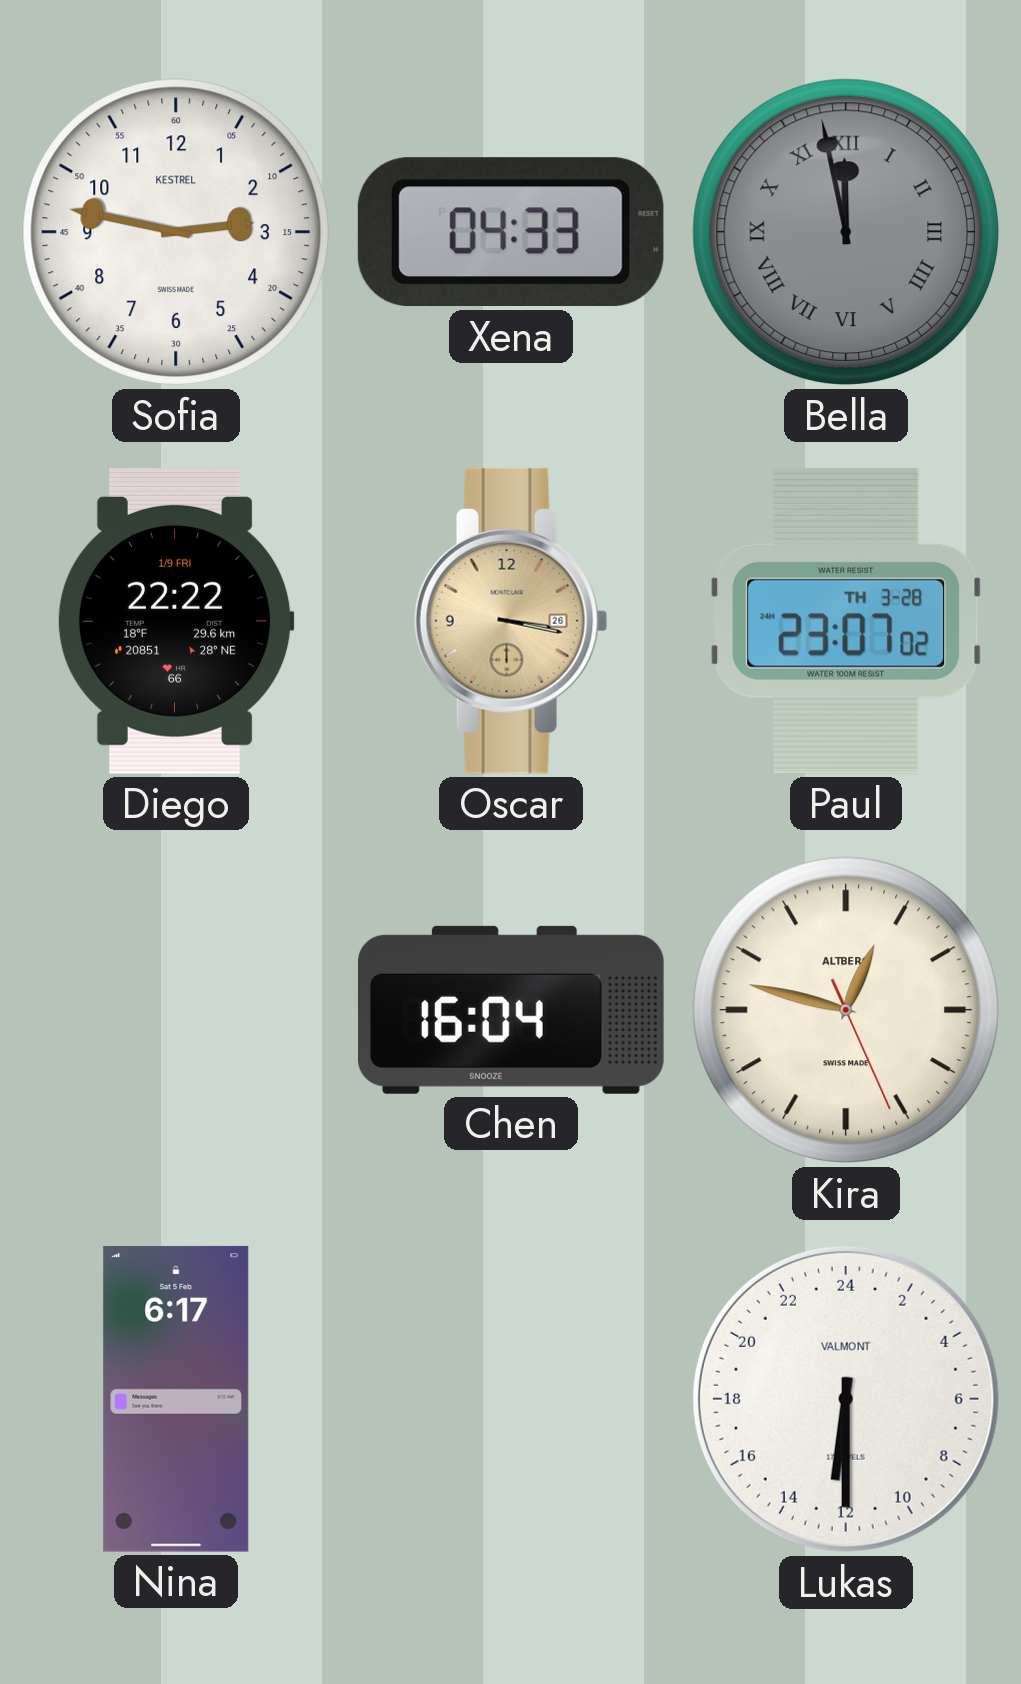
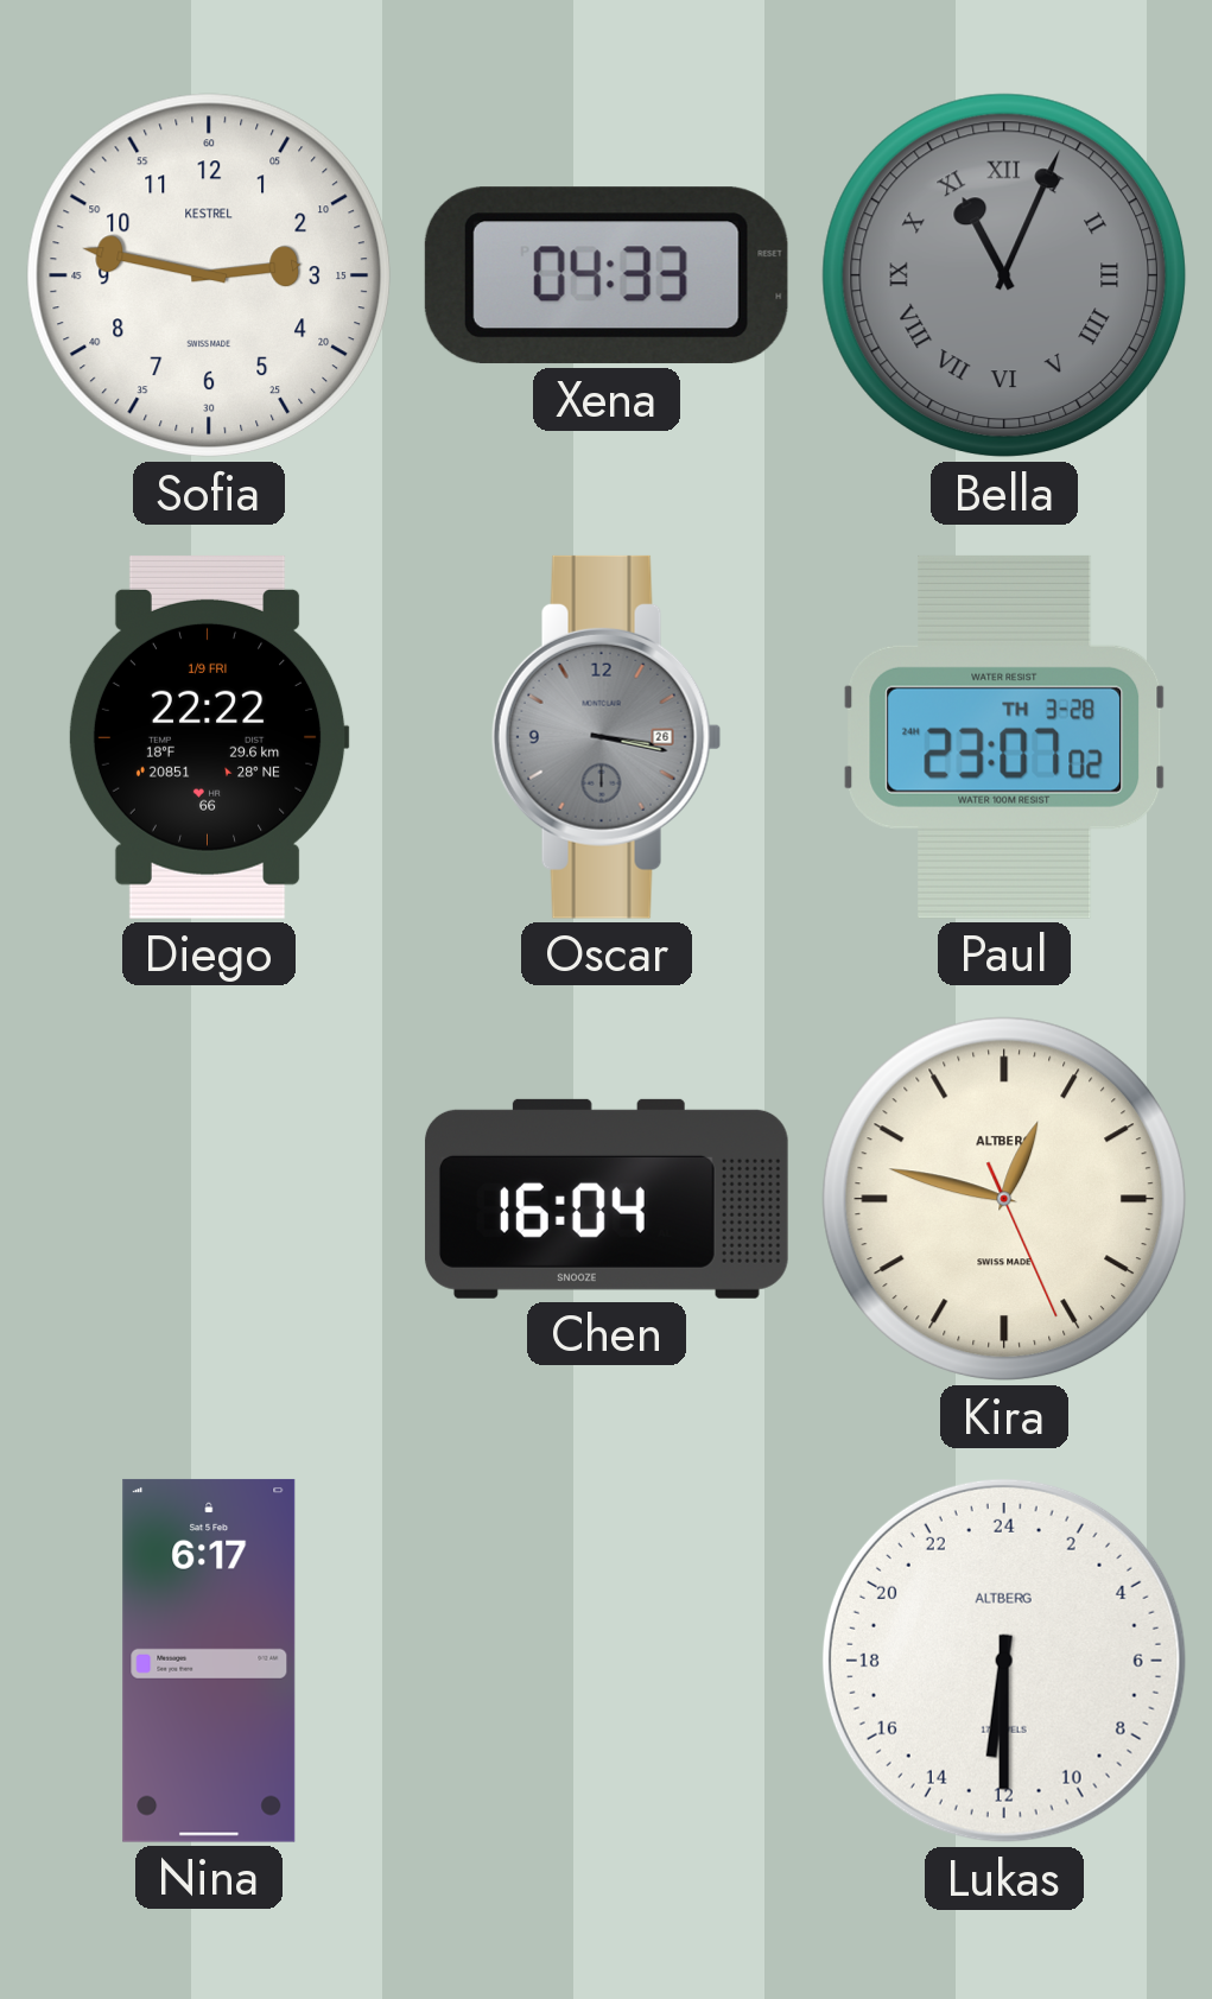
Bella: 11:58 -> 11:04 (1004, 275)
Oscar dial: champagne -> grey (607, 737)
Lukas brand: VALMONT -> ALTBERG (1004, 1661)
